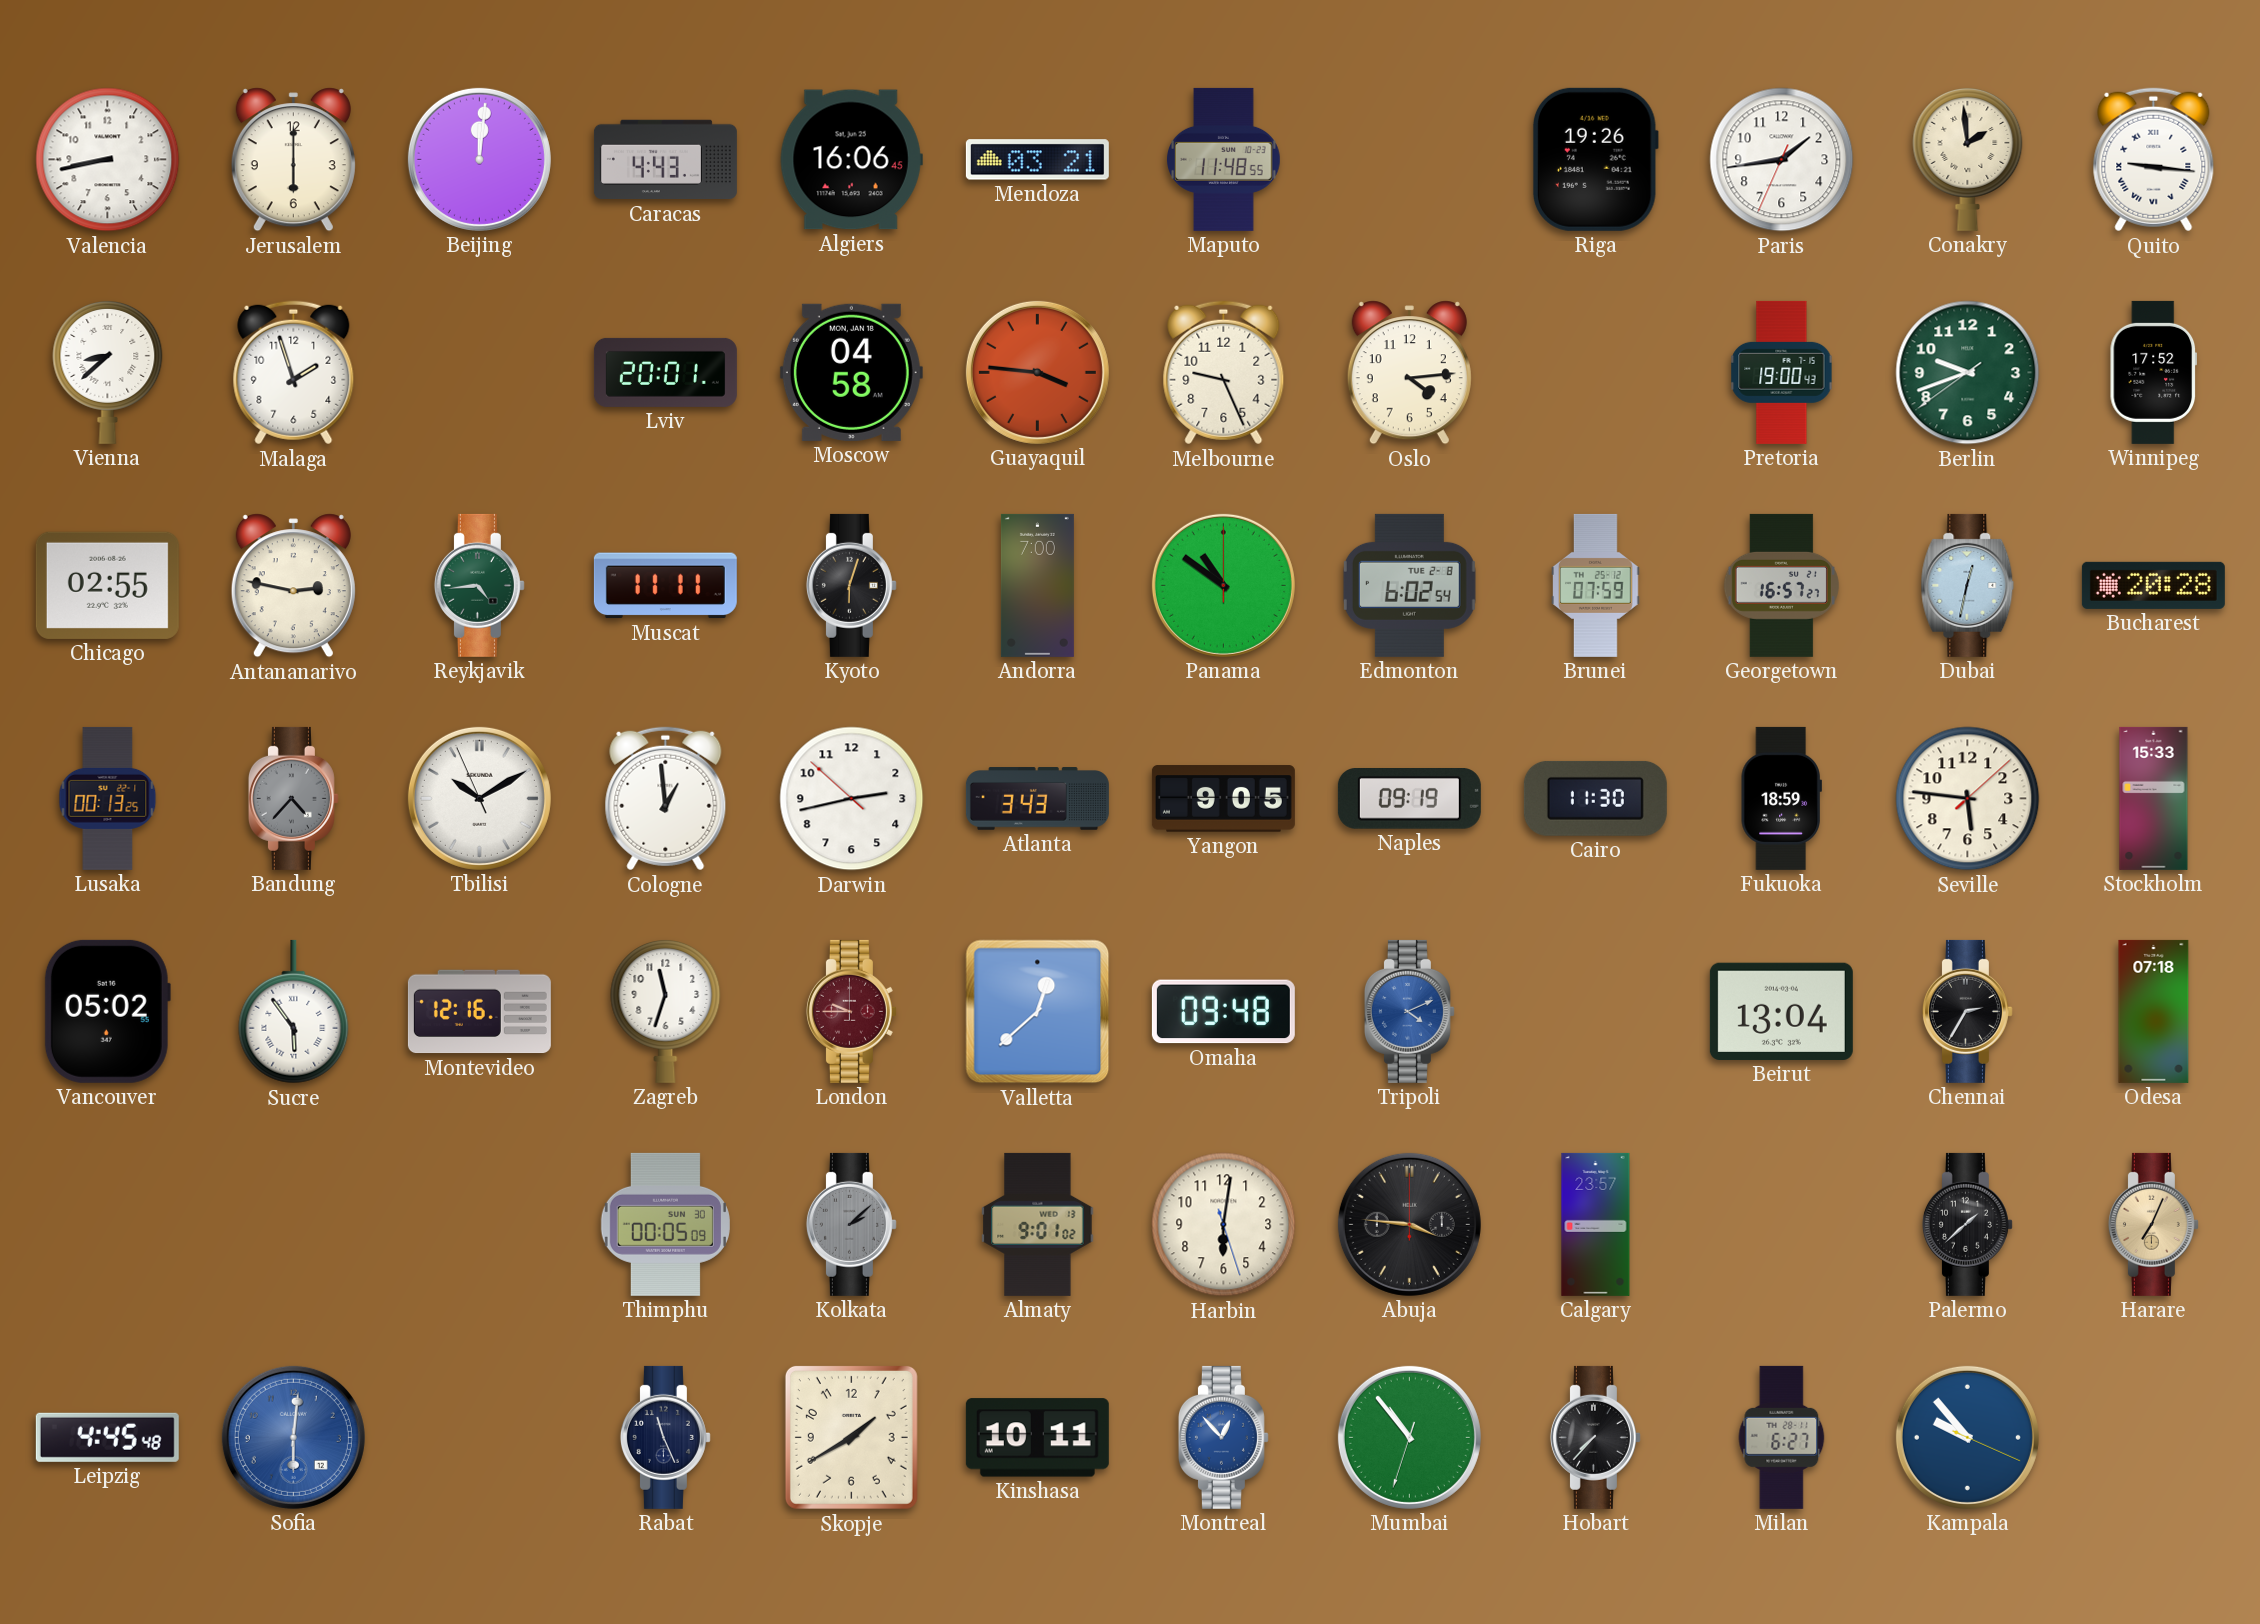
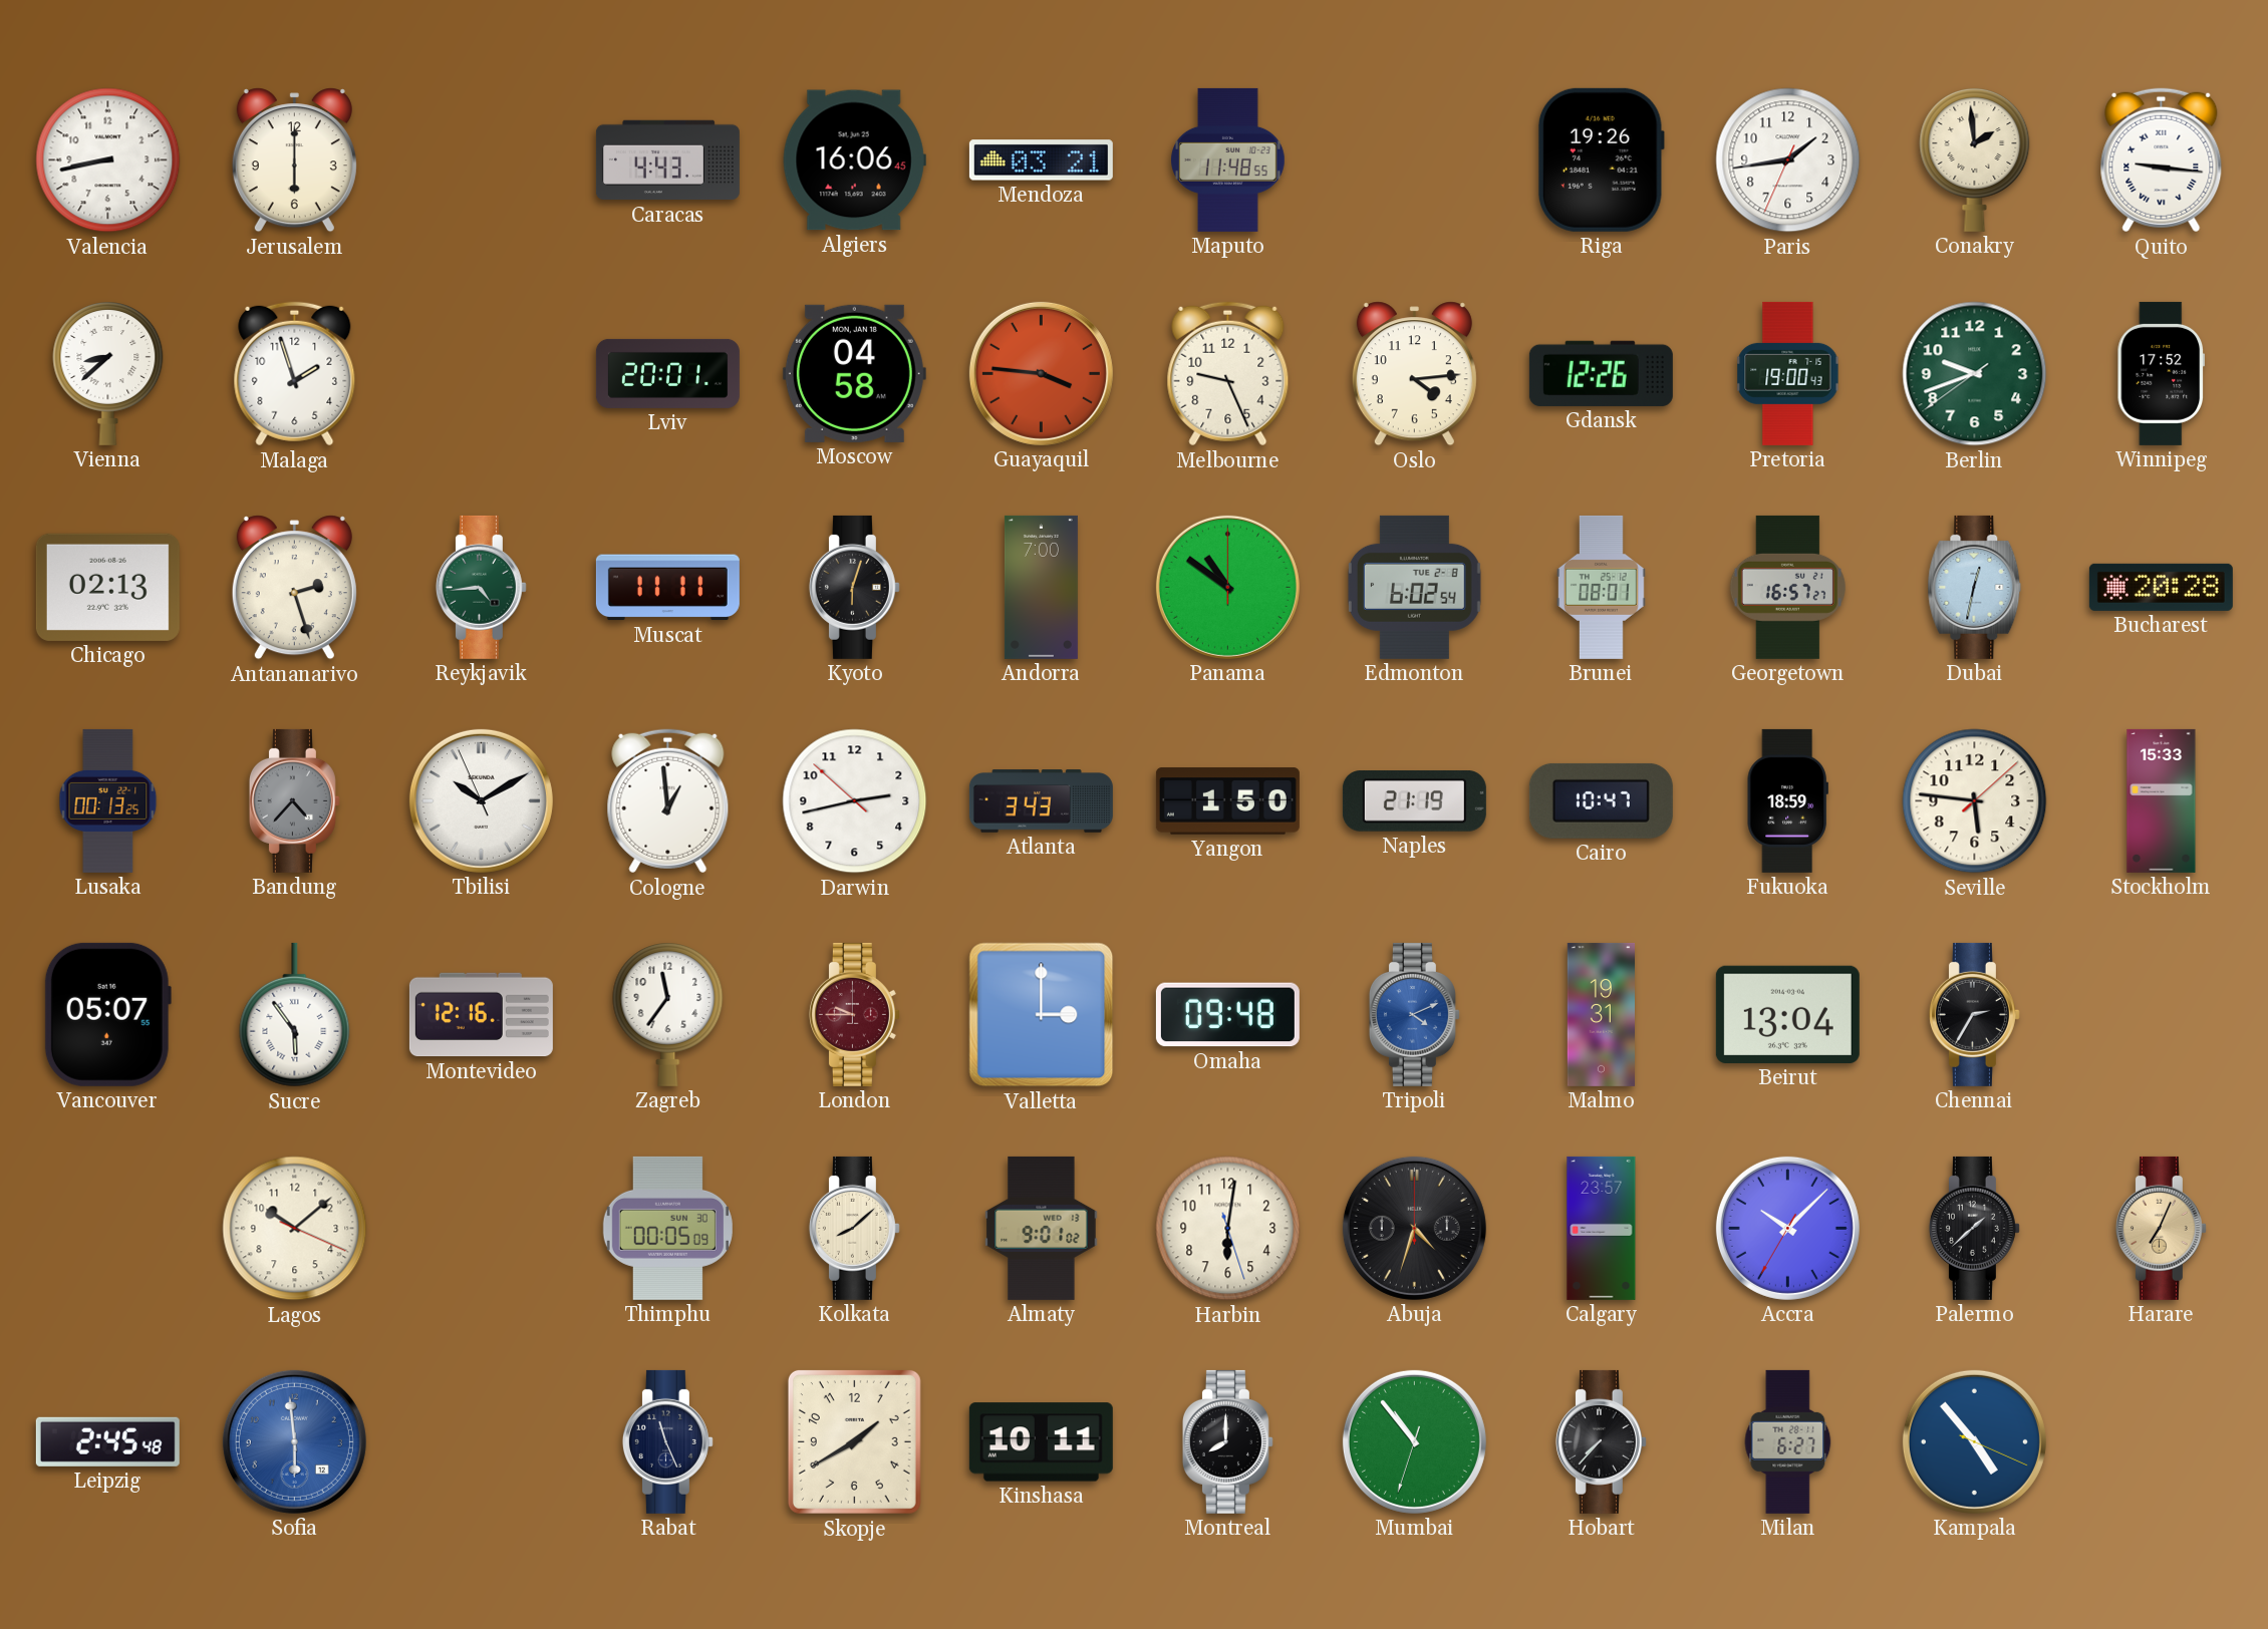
Beijing: 12:01 -> none (479, 159)
Gdansk: none -> 12:26 (1601, 373)
Chicago: 02:55 -> 02:13 (107, 587)
Antananarivo: 2:47 -> 2:27 (294, 588)
Brunei: 07:59 -> 08:01 (1602, 587)
Yangon: 9:05 -> 1:50 (1227, 801)
Naples: 09:19 -> 21:19 (1414, 801)
Cairo: 11:30 -> 10:47 (1601, 800)
Vancouver: 05:02 -> 05:07 (107, 1014)
Zagreb: 11:33 -> 11:36 (668, 1014)
Valletta: 12:38 -> 3:00 (1042, 1015)
Malmo: none -> 19:31 (1601, 1014)
Odesa: 07:18 -> none (2154, 1011)
Lagos: none -> 10:08 (295, 1229)
Kolkata: 2:08 -> 8:08 (854, 1228)
Kolkata dial: grey -> cream (854, 1228)
Abuja: 3:46 -> 4:33 (1414, 1228)
Accra: none -> 10:07 (1787, 1228)
Leipzig: 4:45 -> 2:45 (107, 1441)
Sofia: 6:01 -> 5:59 (294, 1441)
Montreal: 12:53 -> 8:00 (1227, 1441)
Montreal dial: blue -> black (1227, 1441)
Kampala: 9:53 -> 4:53 (1974, 1441)
